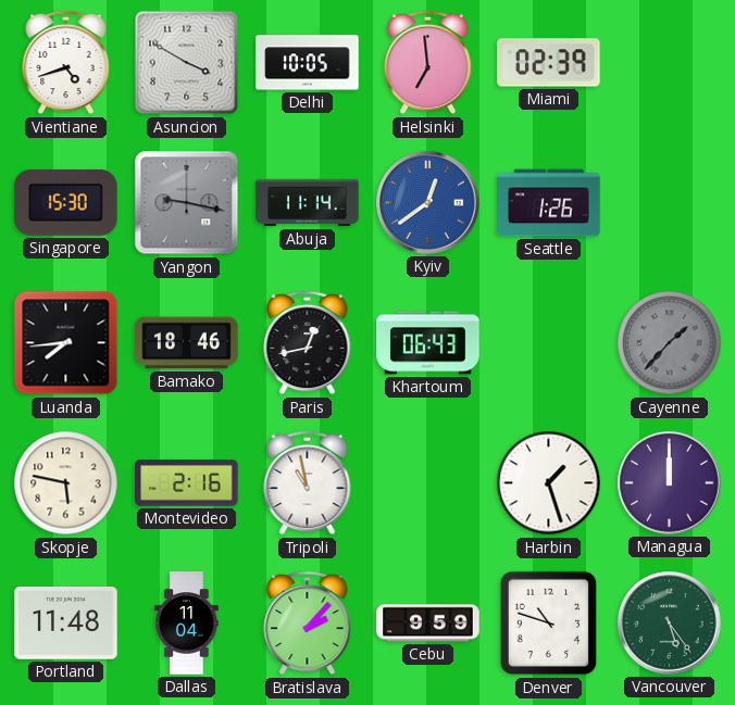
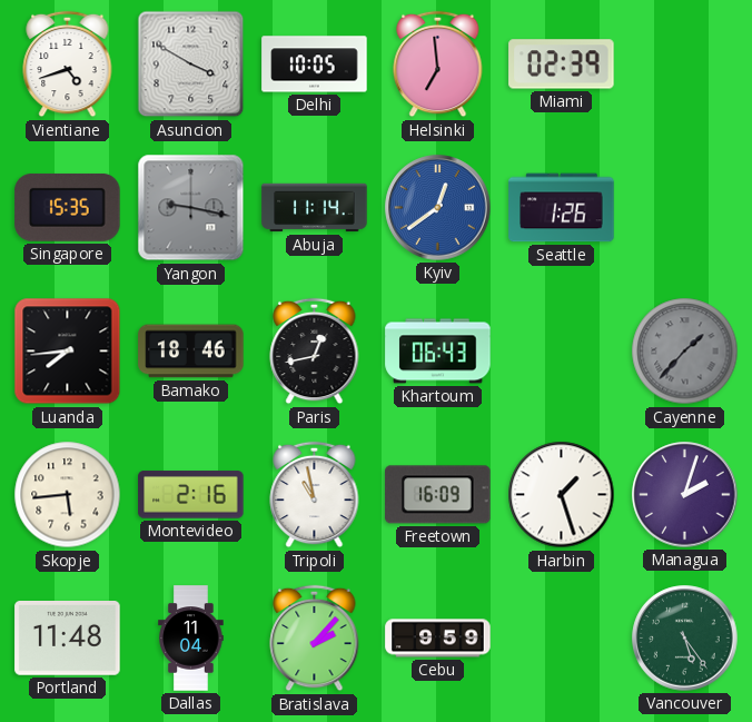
Singapore: 15:30 -> 15:35 (68, 207)
Skopje: 5:47 -> 5:44 (68, 495)
Freetown: none -> 16:09 (438, 495)
Managua: 12:00 -> 2:03 (685, 495)
Denver: 10:48 -> none (548, 624)
